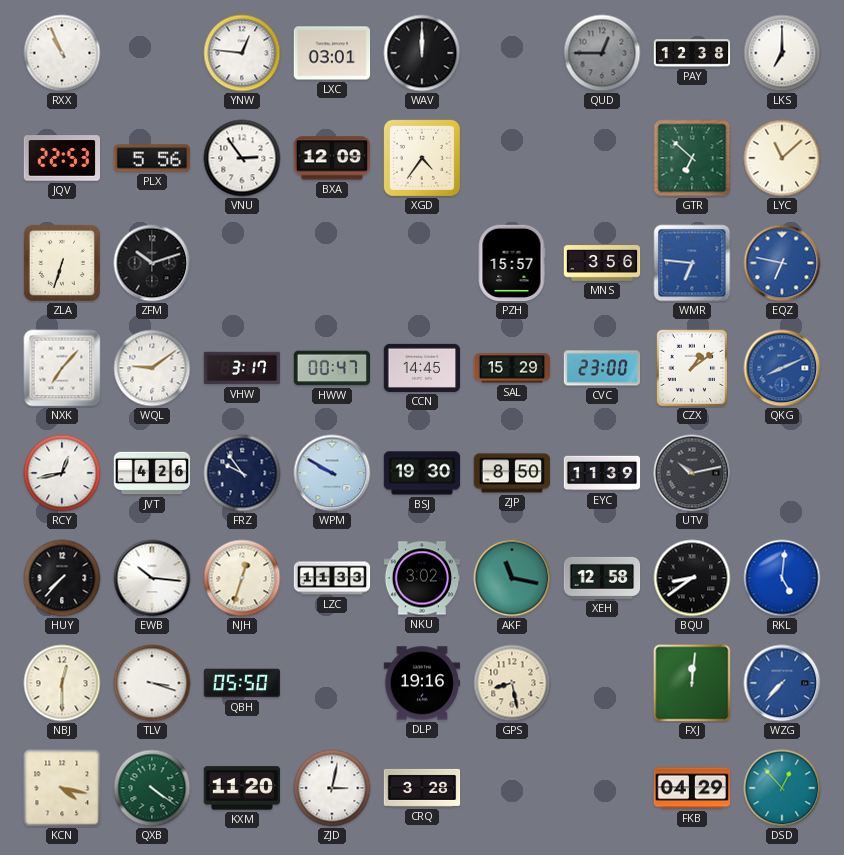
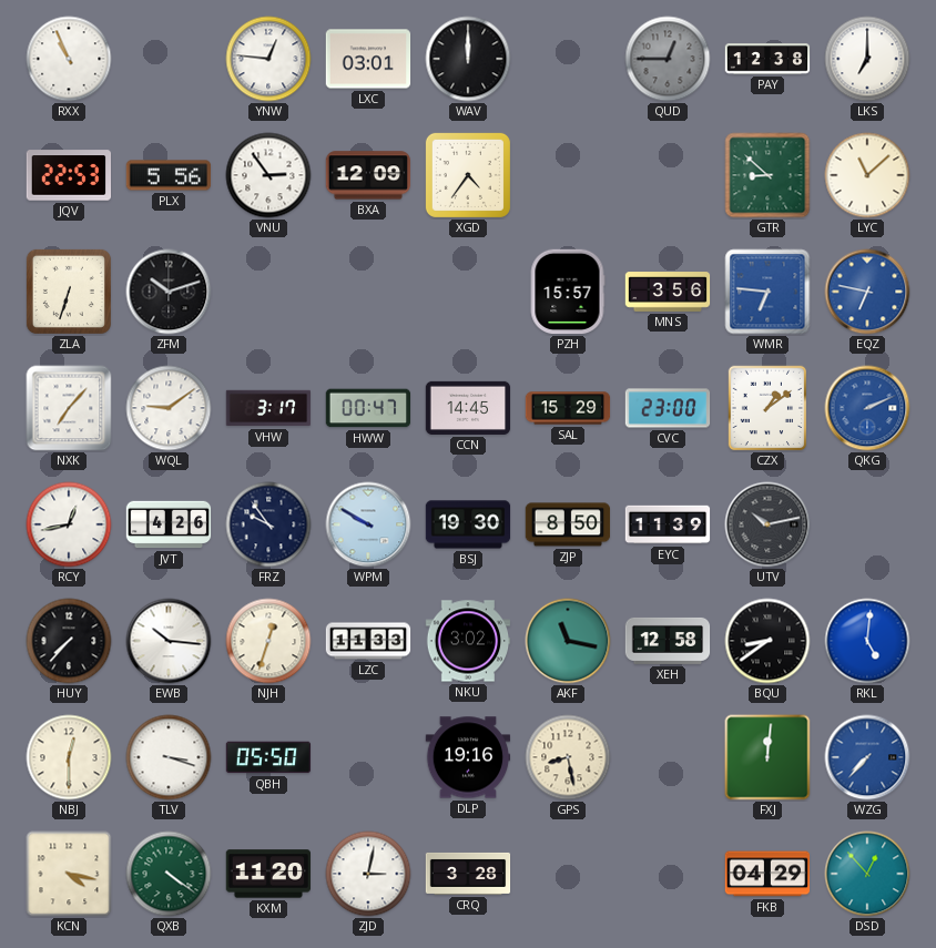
GTR: 6:52 -> 8:52 (767, 175)
QKG: 8:11 -> 2:11 (867, 408)
